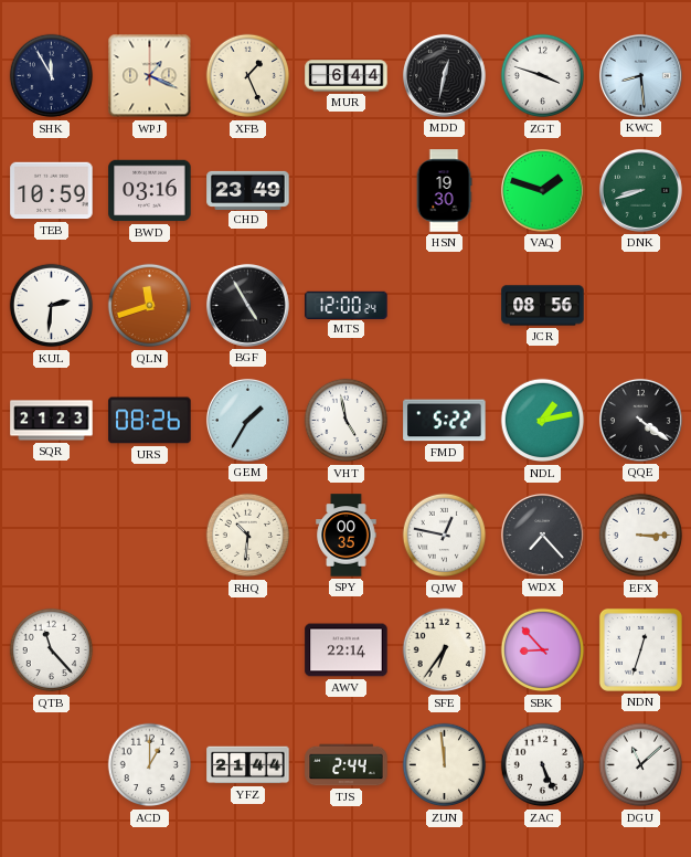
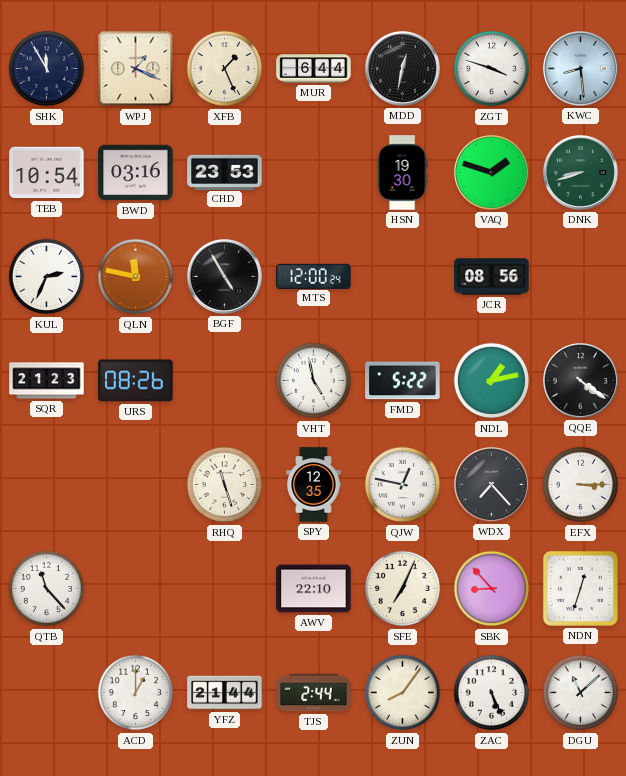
TEB: 10:59 -> 10:54 (47, 173)
CHD: 23:49 -> 23:53 (225, 172)
KUL: 2:31 -> 2:34 (47, 277)
QLN: 11:42 -> 11:47 (136, 277)
GEM: 1:35 -> none (247, 420)
RHQ: 10:31 -> 11:27 (225, 485)
SPY: 00:35 -> 12:35 (314, 485)
AWV: 22:14 -> 22:10 (314, 589)
SFE: 6:36 -> 7:04 (403, 589)
ZUN: 11:59 -> 8:06 (403, 693)
